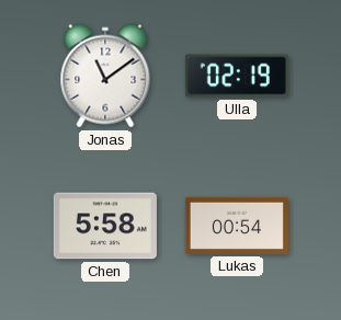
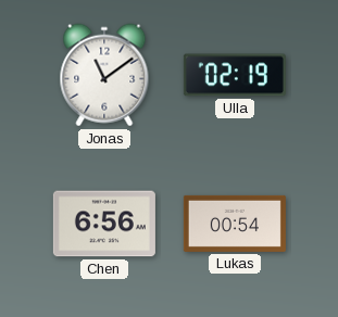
Chen: 5:58 -> 6:56 (104, 224)
